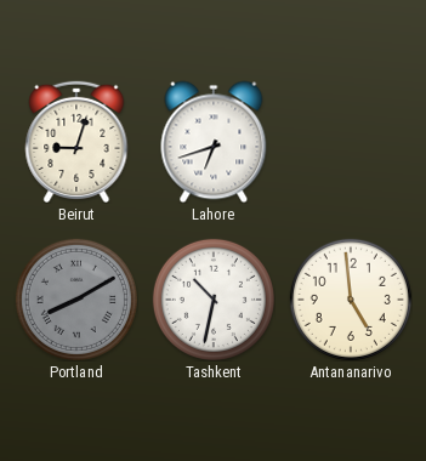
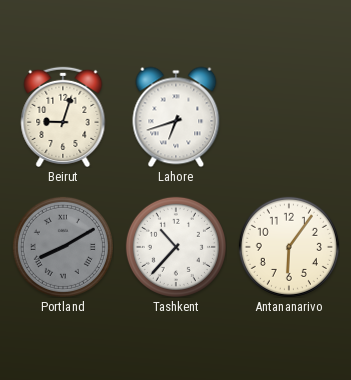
Tashkent: 10:32 -> 10:37 (176, 247)
Antananarivo: 4:59 -> 6:06 (289, 247)
